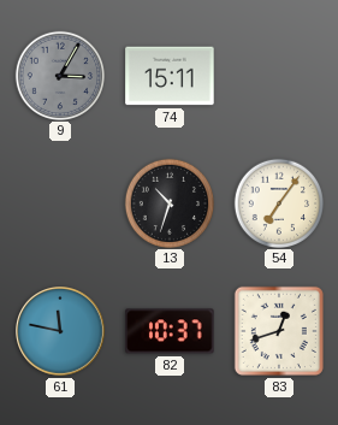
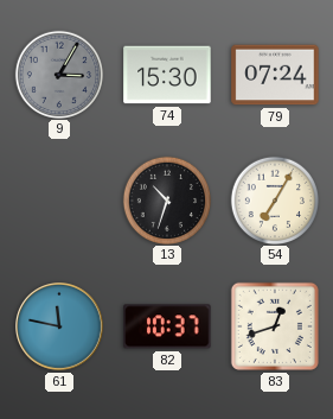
74: 15:11 -> 15:30 (167, 75)
79: none -> 07:24 (275, 75)
54: 7:06 -> 7:05 (274, 199)
